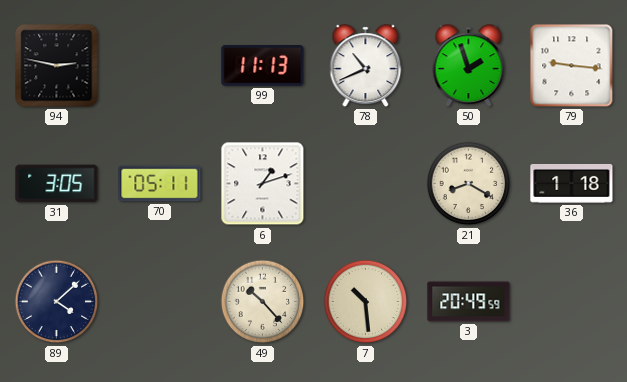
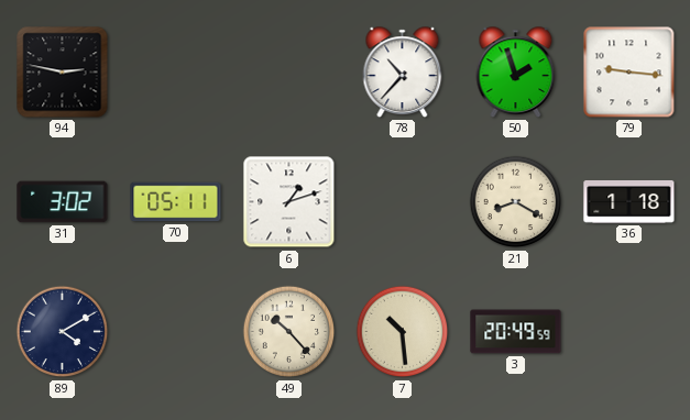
99: 11:13 -> none (263, 66)
78: 10:41 -> 10:37 (403, 73)
31: 3:05 -> 3:02 (63, 202)
89: 4:08 -> 4:10 (63, 332)
